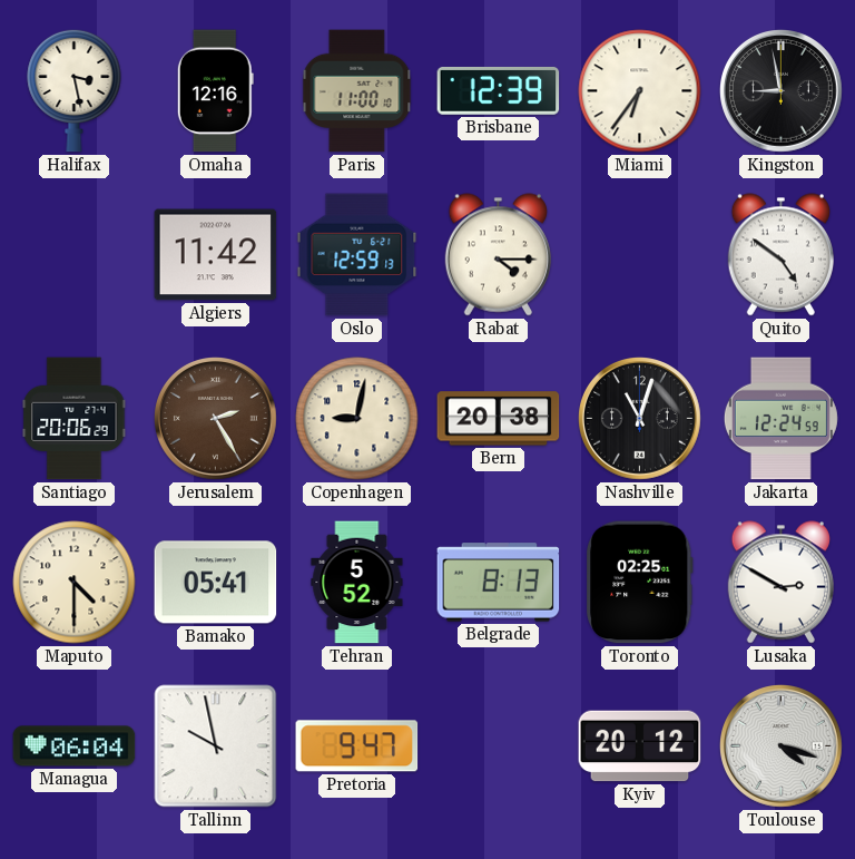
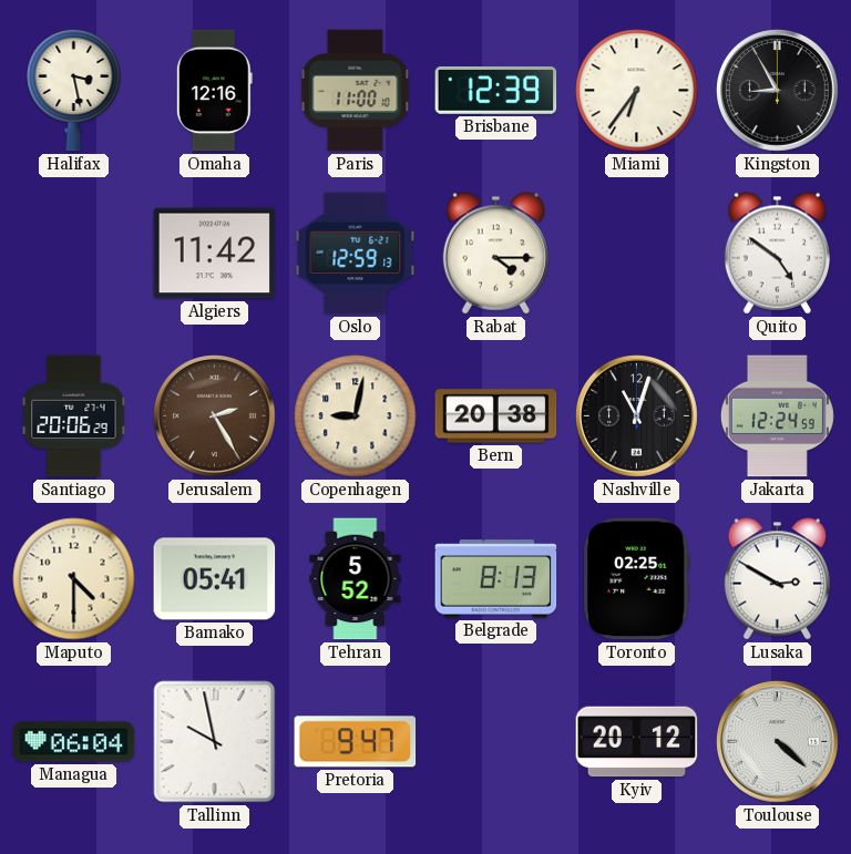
Kingston: 8:58 -> 8:55 (778, 91)
Toulouse: 4:18 -> 4:22 (778, 742)
